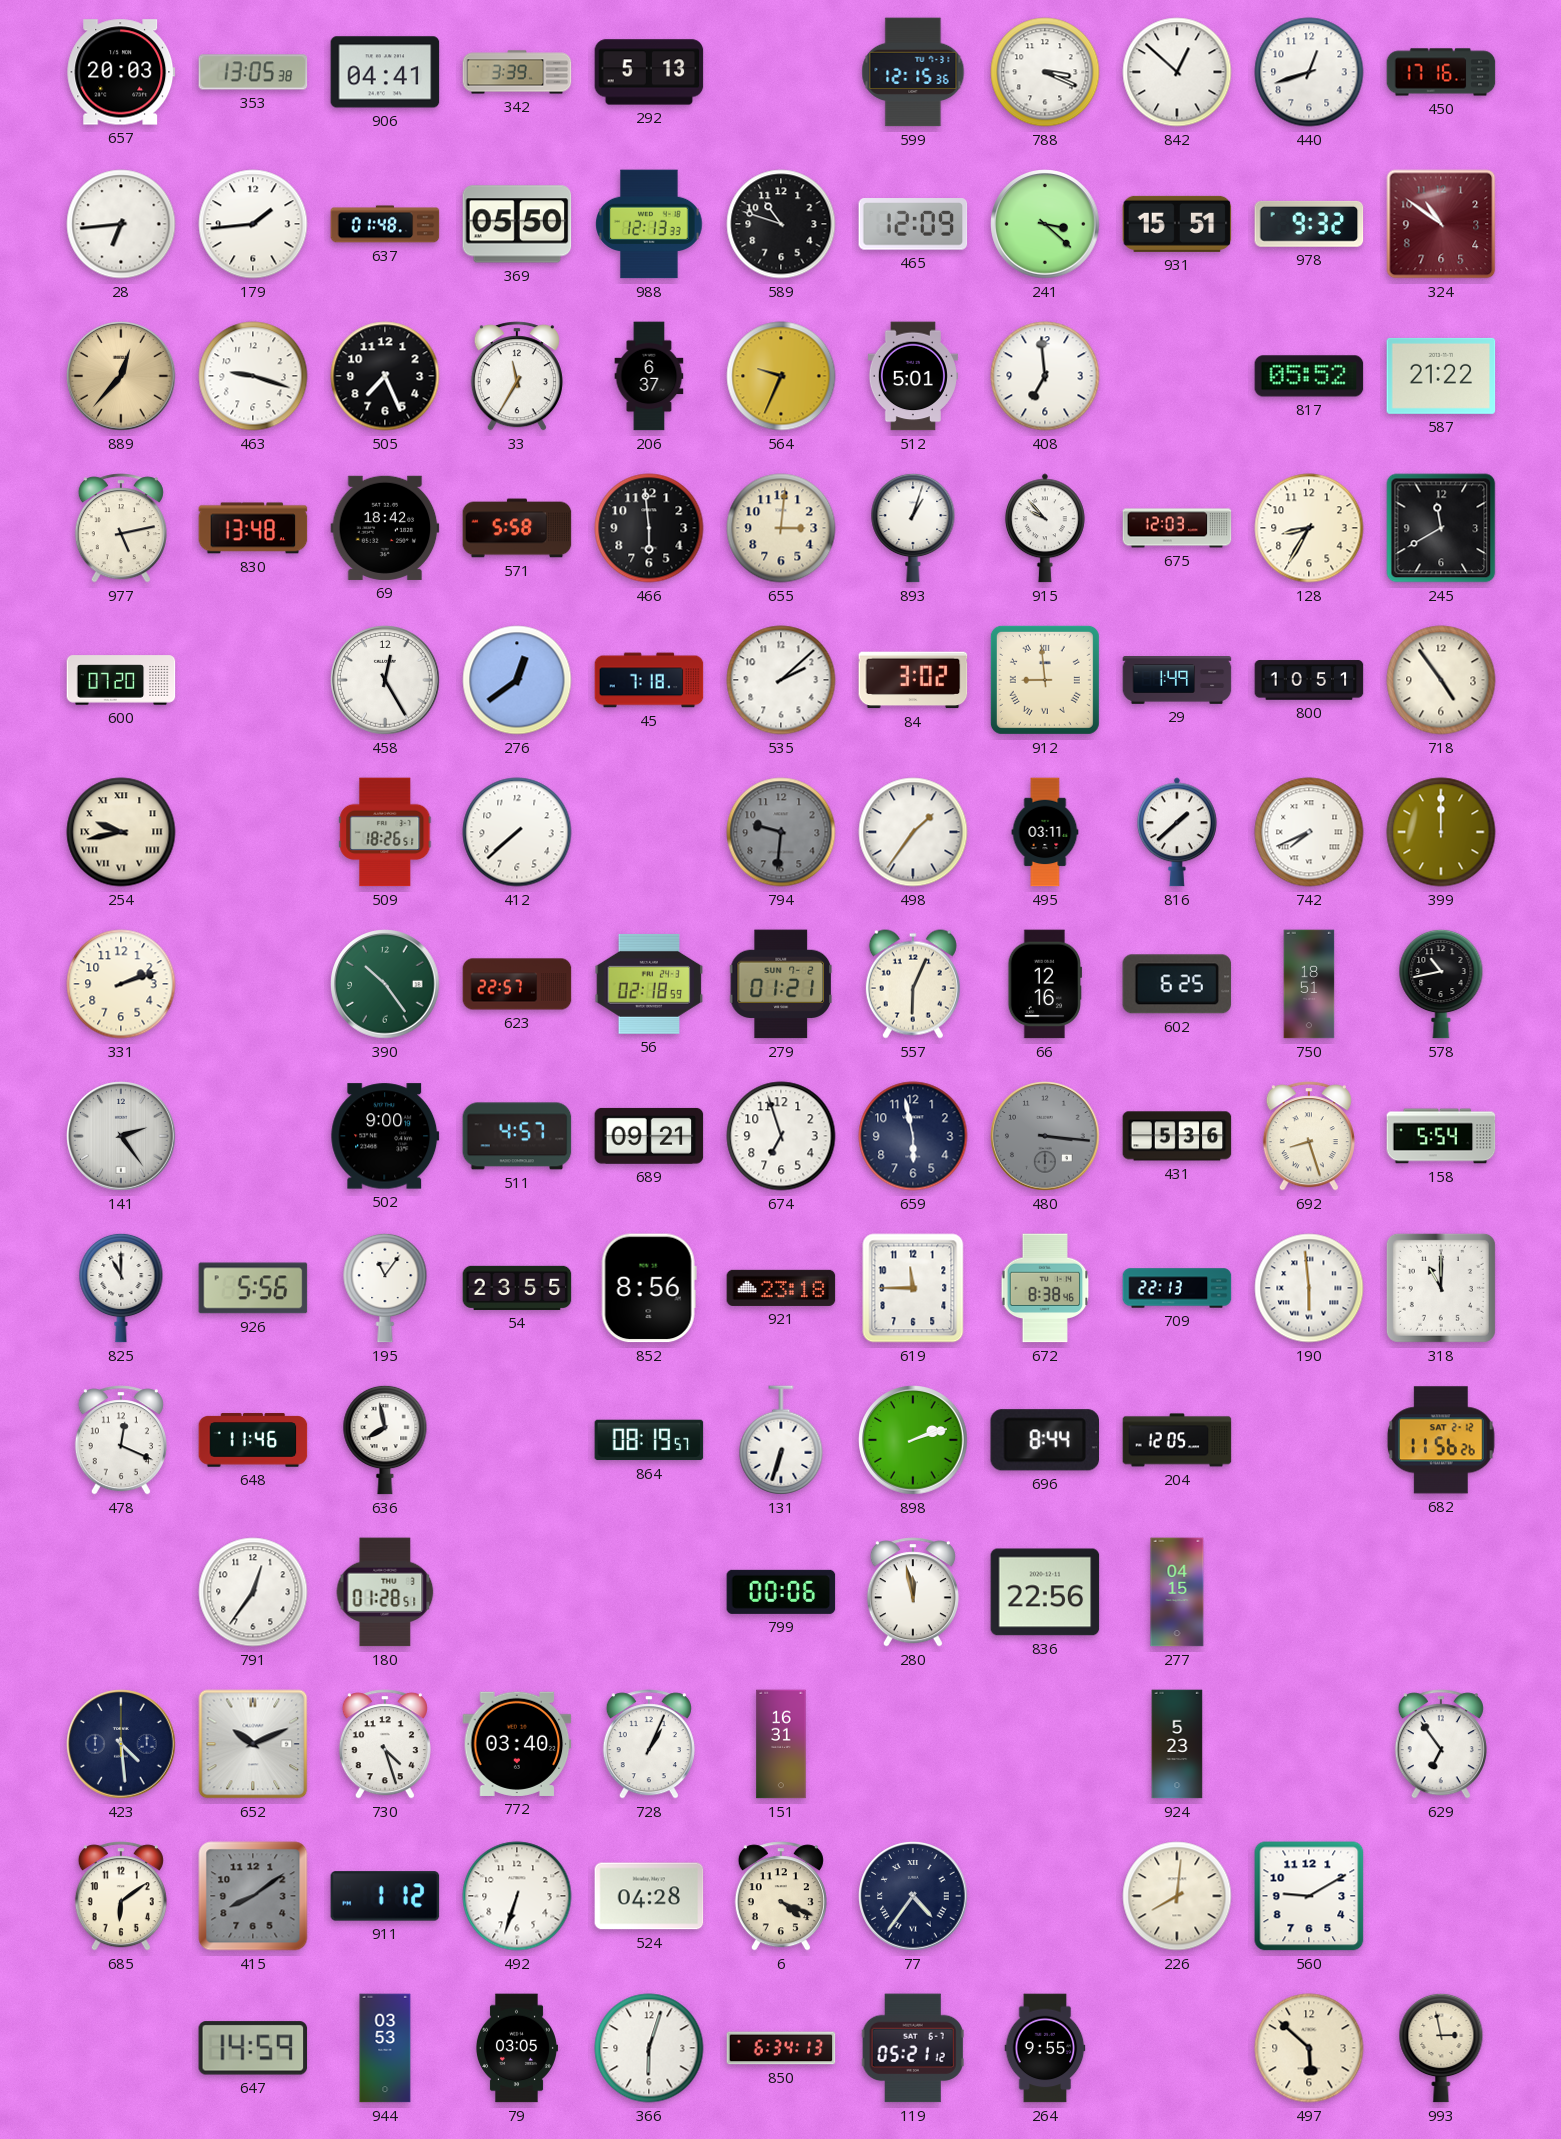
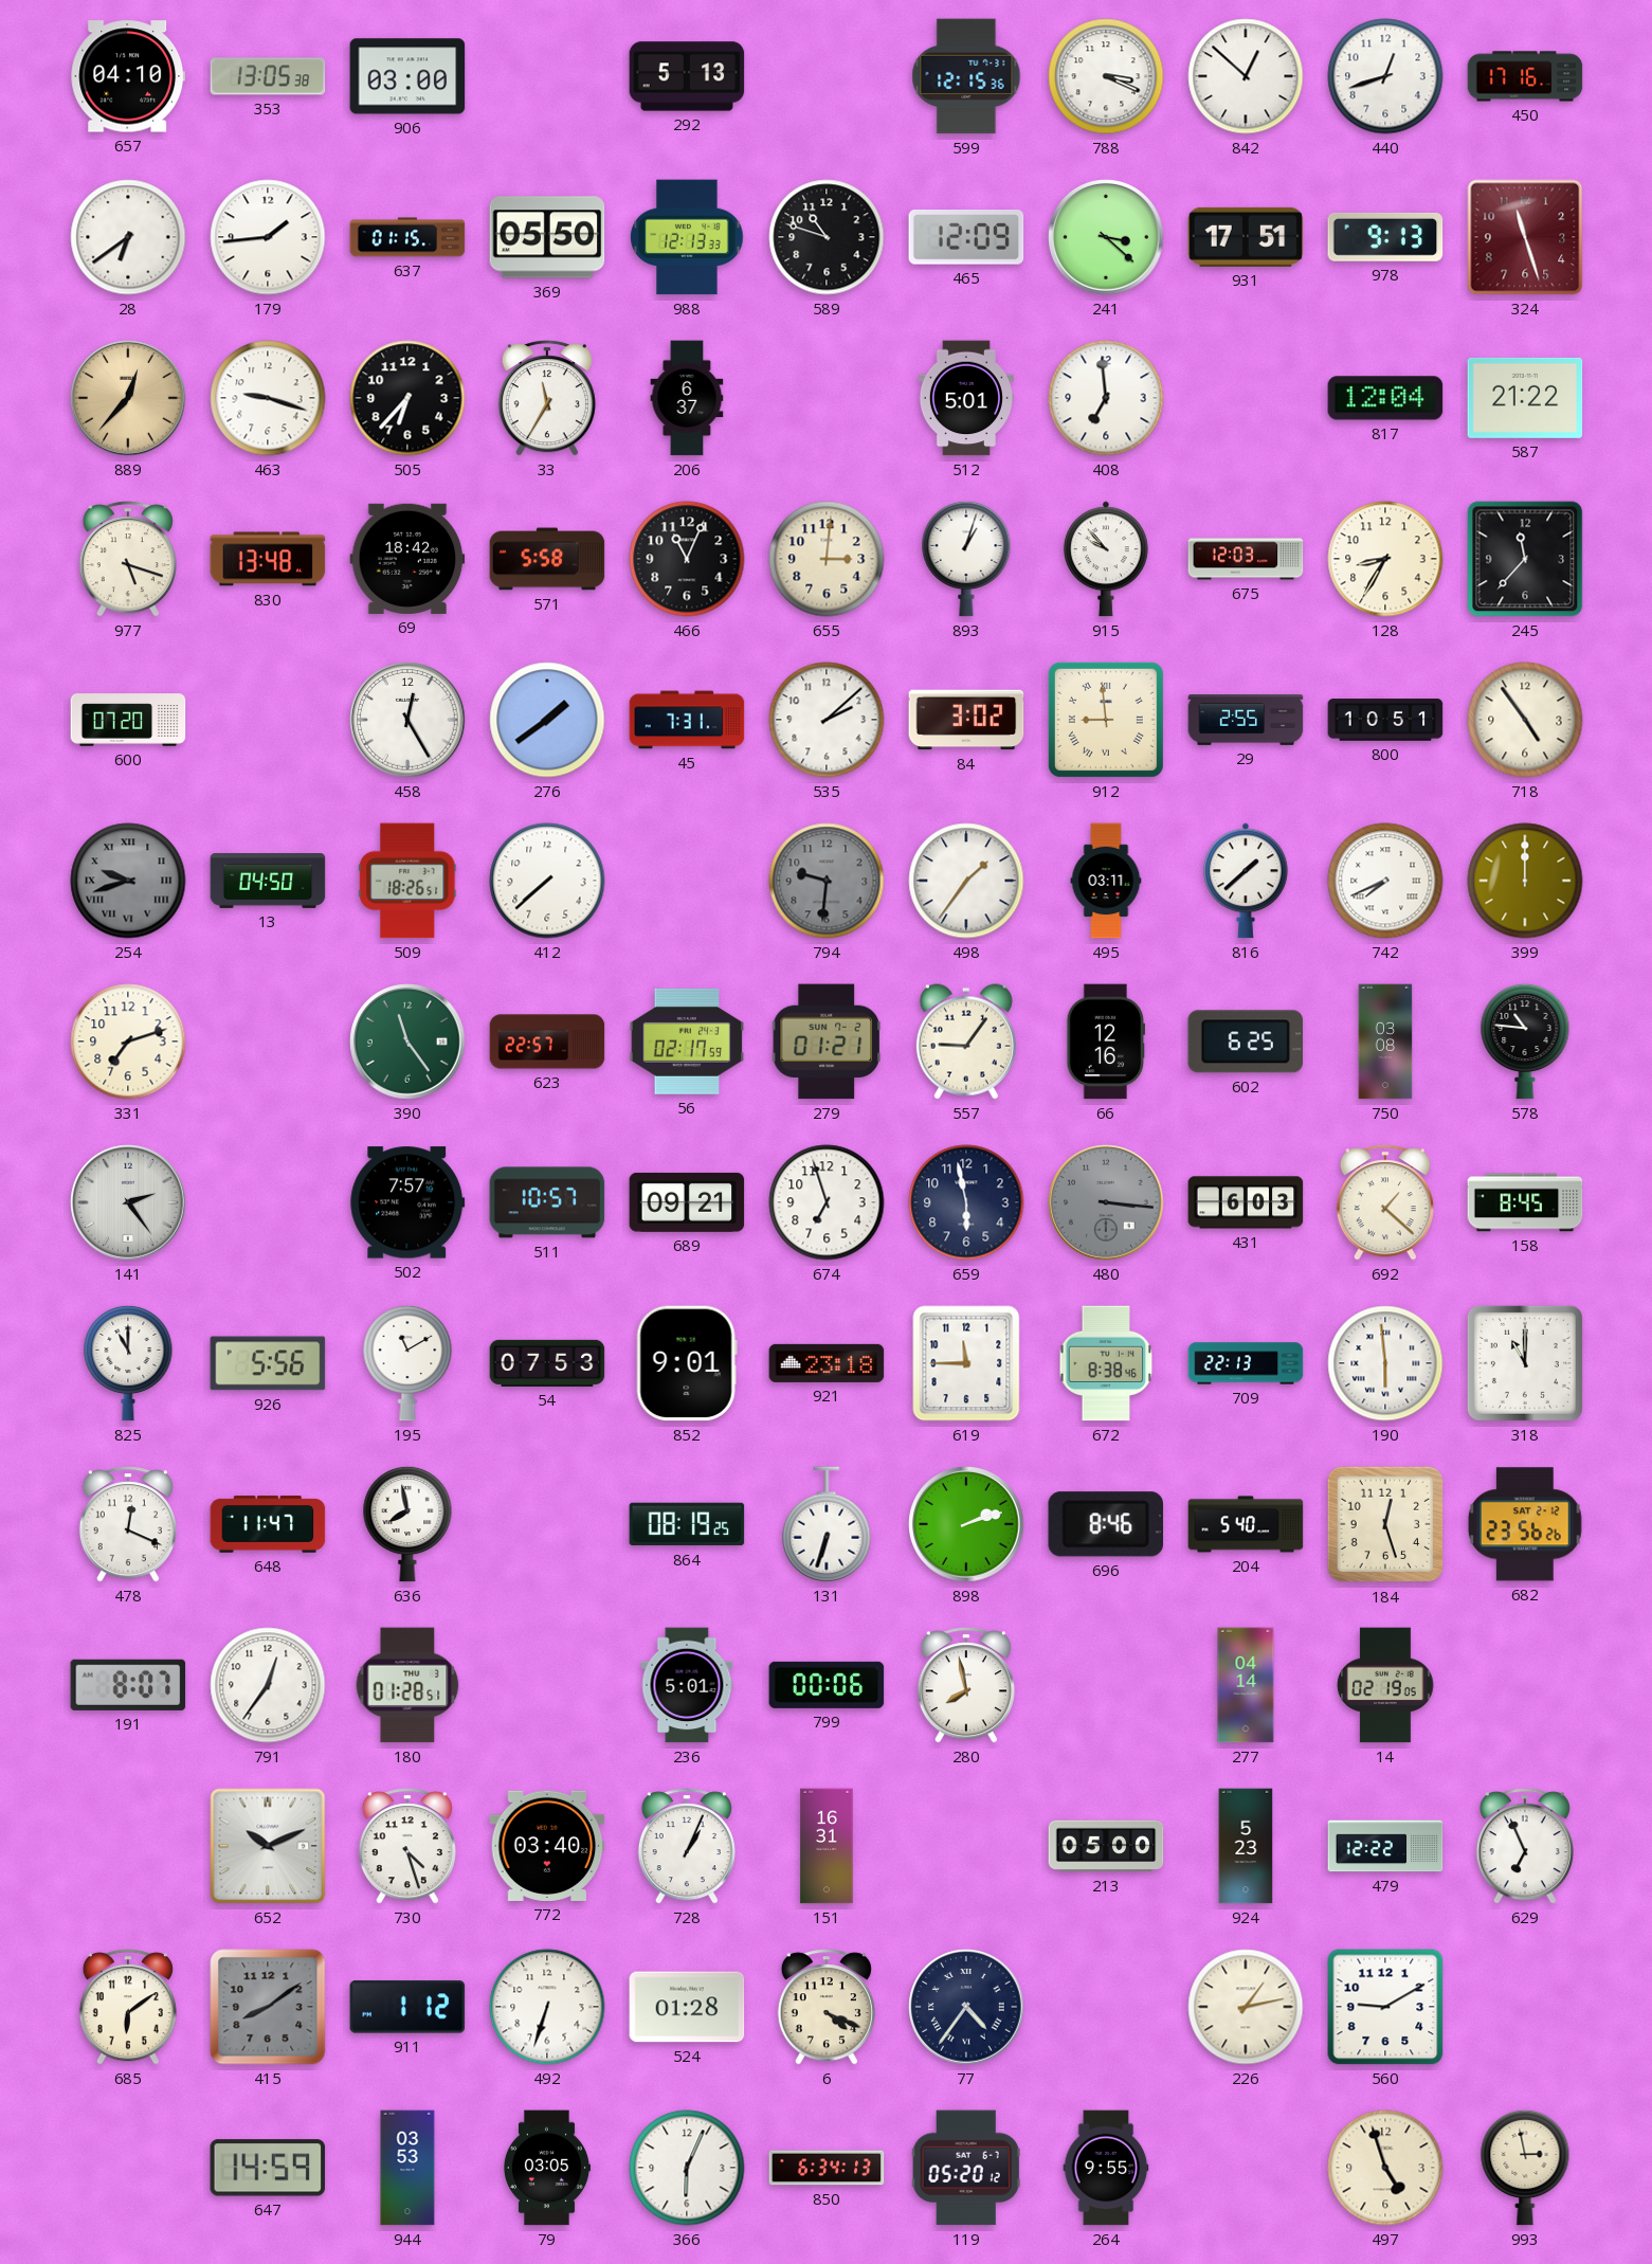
657: 20:03 -> 04:10 (128, 76)
906: 04:41 -> 03:00 (407, 76)
342: 3:39 -> none (517, 72)
28: 6:44 -> 6:39 (128, 237)
637: 01:48 -> 01:15 (407, 237)
931: 15:51 -> 17:51 (1246, 237)
978: 9:32 -> 9:13 (1385, 237)
324: 10:51 -> 11:27 (1525, 237)
505: 7:26 -> 6:37 (407, 398)
564: 9:34 -> none (781, 376)
817: 05:52 -> 12:04 (1385, 398)
977: 5:13 -> 5:18 (128, 559)
466: 5:59 -> 11:04 (687, 559)
245: 11:40 -> 11:37 (1525, 559)
276: 12:39 -> 1:39 (547, 720)
45: 7:18 -> 7:31 (687, 720)
29: 1:49 -> 2:55 (1246, 721)
254: 9:43 -> 9:42 (128, 881)
254 dial: cream -> grey (128, 881)
13: none -> 04:50 (268, 882)
331: 2:12 -> 7:12 (128, 1042)
390: 10:24 -> 11:24 (407, 1042)
56: 02:18 -> 02:17 (687, 1042)
557: 6:04 -> 9:06 (966, 1042)
750: 18:51 -> 03:08 (1385, 1042)
578: 10:43 -> 10:46 (1525, 1042)
502: 9:00 -> 7:57 (407, 1202)
511: 4:57 -> 10:57 (547, 1202)
431: 5:36 -> 6:03 (1246, 1202)
692: 8:27 -> 1:22 (1385, 1202)
158: 5:54 -> 8:45 (1525, 1202)
195: 11:06 -> 11:10 (407, 1363)
54: 23:55 -> 07:53 (547, 1363)
852: 8:56 -> 9:01 (687, 1363)
648: 11:46 -> 11:47 (268, 1524)
864: 08:19:57 -> 08:19:25 (687, 1524)
696: 8:44 -> 8:46 (1105, 1524)
204: 12:05 -> 5:40 (1246, 1524)
184: none -> 12:27 (1385, 1524)
682: 11:56 -> 23:56 (1525, 1524)
191: none -> 8:07 (128, 1685)
236: none -> 5:01 (687, 1685)
280: 11:58 -> 7:58 (966, 1685)
836: 22:56 -> none (1045, 1592)
277: 04:15 -> 04:14 (1246, 1685)
14: none -> 02:19 (1385, 1685)
423: 4:29 -> none (121, 1744)
213: none -> 05:00 (1106, 1846)
479: none -> 12:22 (1385, 1846)
629: 6:54 -> 6:56 (1525, 1846)
524: 04:28 -> 01:28 (687, 2007)
226: 8:01 -> 1:13 (1246, 2007)
366: 6:03 -> 6:04 (687, 2168)
119: 05:21 -> 05:20 (966, 2168)
497: 5:52 -> 4:57 (1385, 2168)
